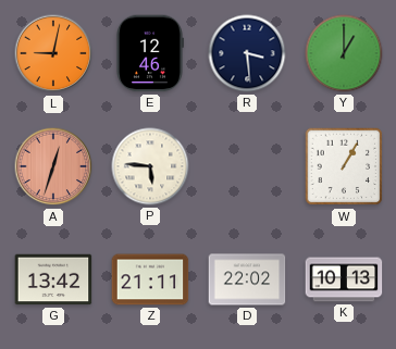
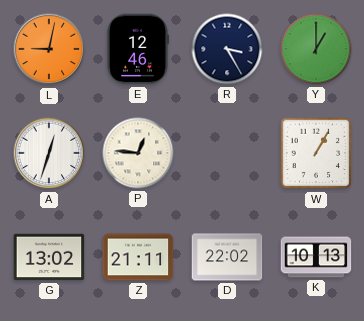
R: 3:29 -> 3:25 (227, 49)
A dial: salmon -> white (49, 153)
P: 5:46 -> 12:46 (138, 153)
G: 13:42 -> 13:02 (49, 257)
